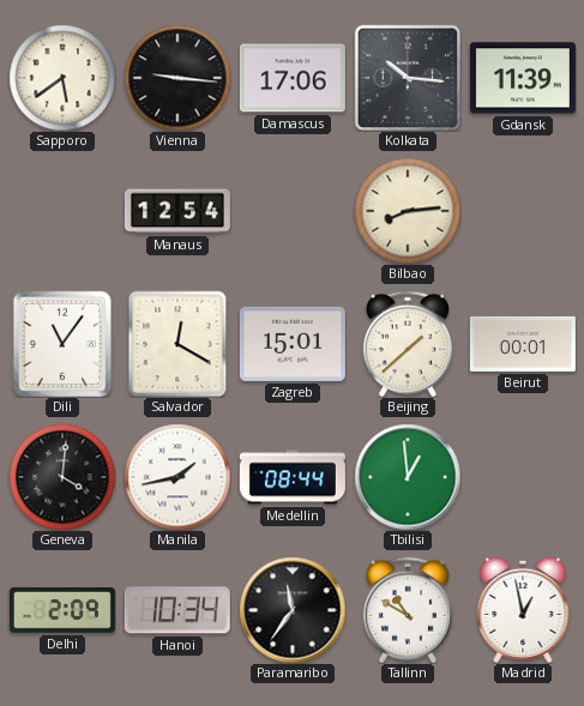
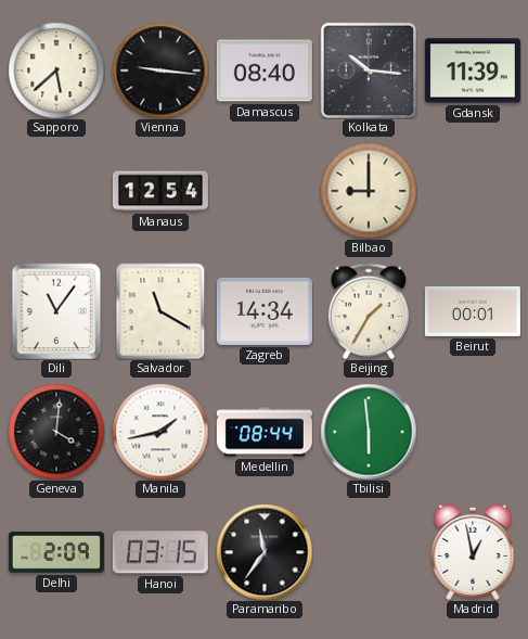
Sapporo: 5:39 -> 5:38 (56, 71)
Damascus: 17:06 -> 08:40 (265, 71)
Bilbao: 8:14 -> 9:00 (369, 191)
Salvador: 12:20 -> 11:20 (160, 311)
Zagreb: 15:01 -> 14:34 (265, 311)
Beijing: 1:38 -> 1:35 (369, 311)
Tbilisi: 12:59 -> 5:59 (369, 432)
Hanoi: 10:34 -> 03:15 (160, 552)
Tallinn: 10:50 -> none (408, 610)
